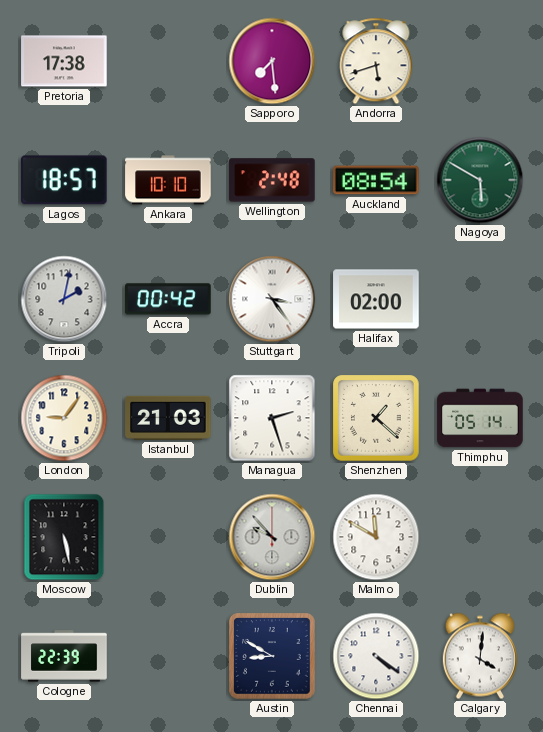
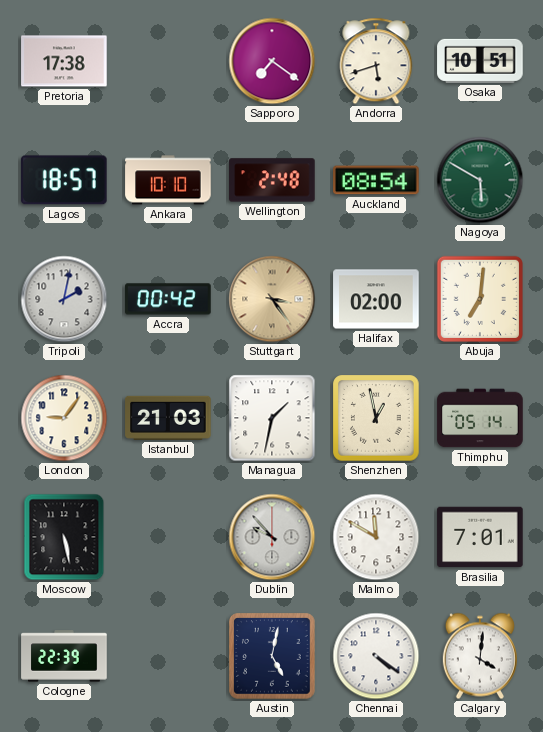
Sapporo: 7:29 -> 7:21 (272, 61)
Osaka: none -> 10:51 (480, 61)
Stuttgart dial: white -> champagne (272, 299)
Abuja: none -> 7:01 (480, 299)
Managua: 2:27 -> 1:32 (272, 418)
Shenzhen: 1:22 -> 12:58 (376, 418)
Brasilia: none -> 7:01 (480, 537)
Austin: 8:50 -> 5:02 (272, 656)
